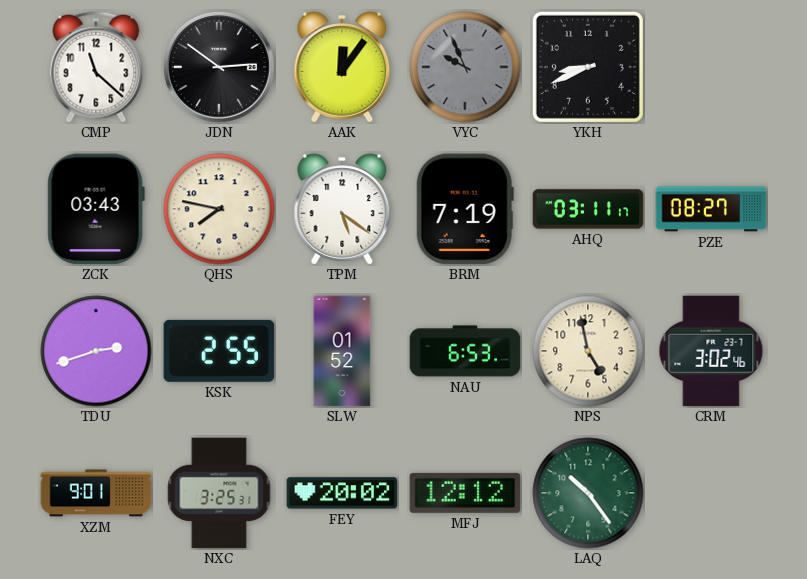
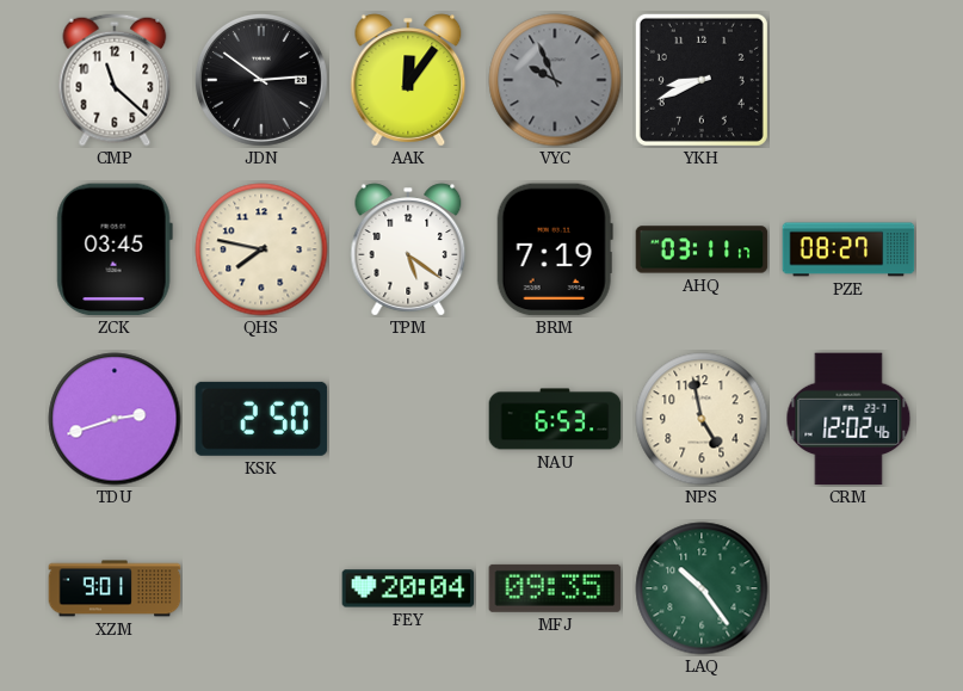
ZCK: 03:43 -> 03:45 (115, 249)
KSK: 2:55 -> 2:50 (261, 419)
SLW: 01:52 -> none (342, 351)
CRM: 3:02 -> 12:02 (848, 419)
NXC: 3:25 -> none (219, 493)
FEY: 20:02 -> 20:04 (408, 588)
MFJ: 12:12 -> 09:35 (555, 588)
